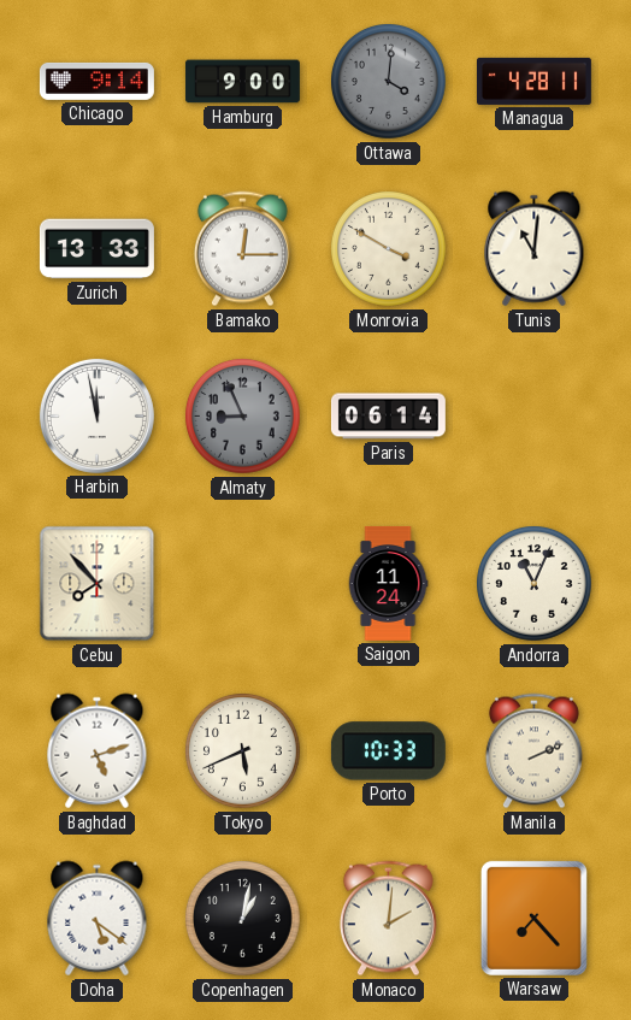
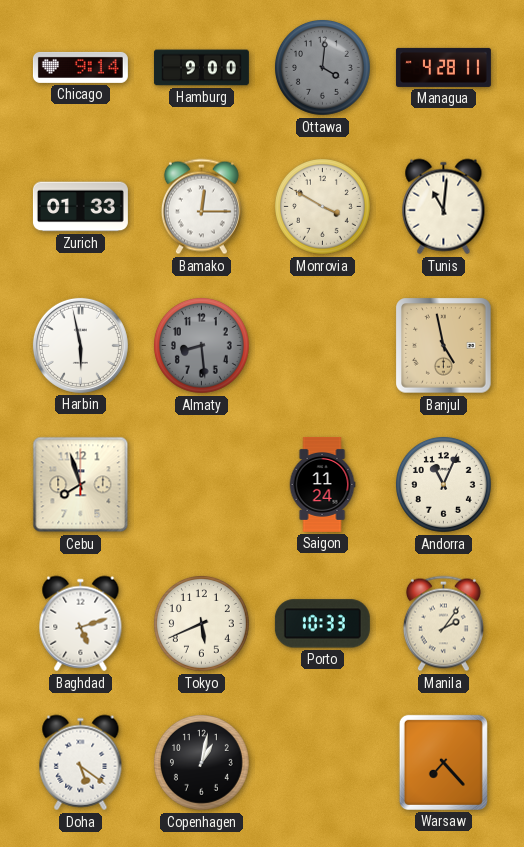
Zurich: 13:33 -> 01:33 (80, 207)
Harbin: 11:58 -> 5:58 (80, 345)
Almaty: 8:56 -> 8:29 (202, 346)
Paris: 06:14 -> none (388, 417)
Banjul: none -> 4:58 (444, 346)
Cebu: 7:53 -> 7:57 (81, 485)
Manila: 2:11 -> 2:06 (443, 624)
Monaco: 2:01 -> none (388, 919)
